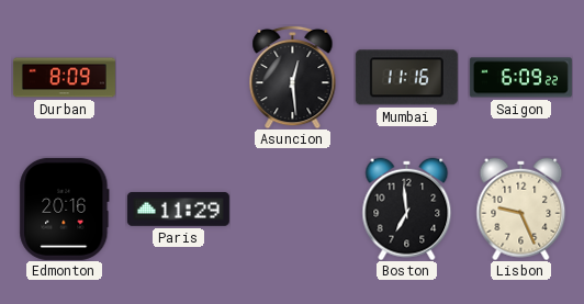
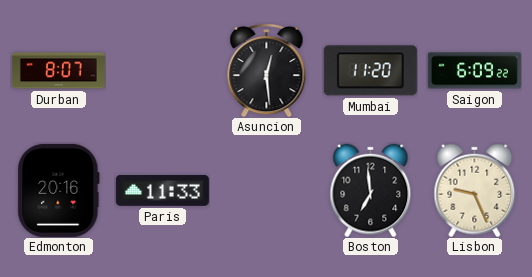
Durban: 8:09 -> 8:07 (58, 71)
Mumbai: 11:16 -> 11:20 (370, 71)
Paris: 11:29 -> 11:33 (162, 190)
